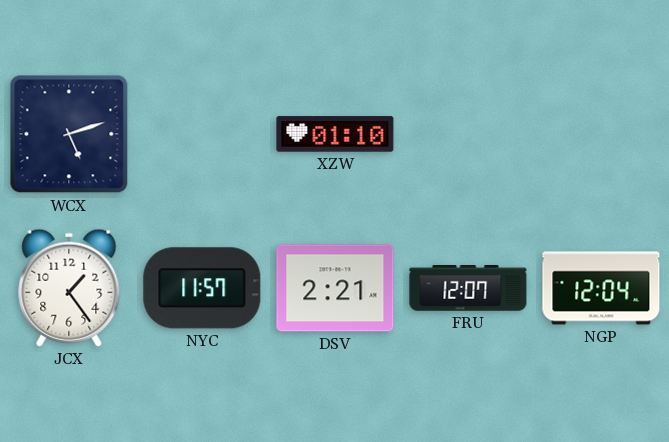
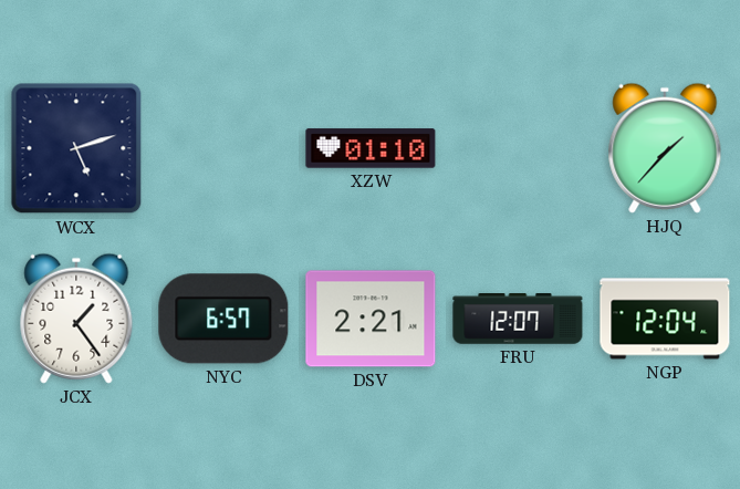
HJQ: none -> 1:37 (665, 148)
NYC: 11:57 -> 6:57 (223, 319)
